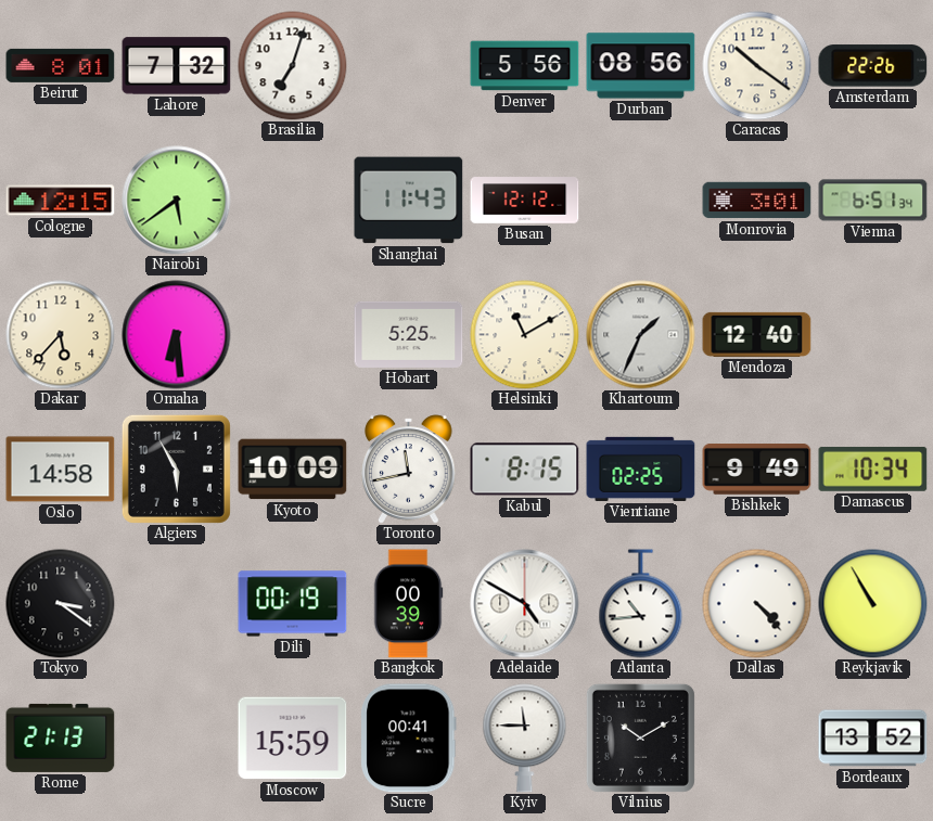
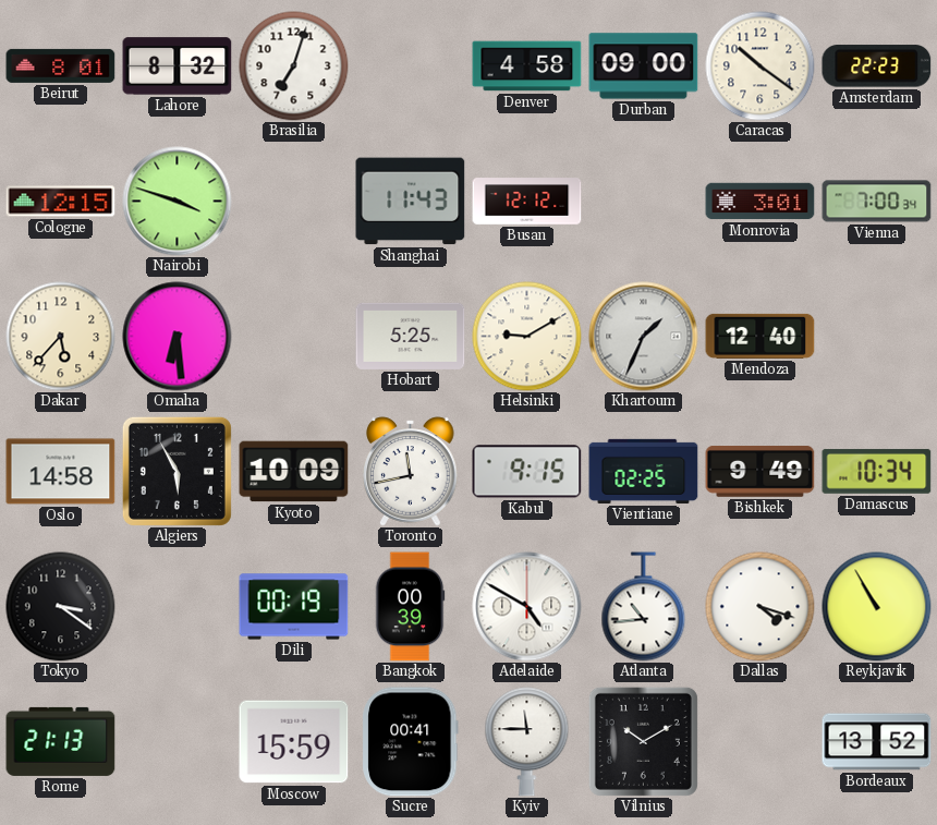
Lahore: 7:32 -> 8:32 (178, 66)
Denver: 5:56 -> 4:58 (527, 66)
Durban: 08:56 -> 09:00 (644, 66)
Amsterdam: 22:26 -> 22:23 (877, 66)
Nairobi: 5:39 -> 3:48 (178, 202)
Vienna: 6:51 -> 7:00 (877, 202)
Helsinki: 11:10 -> 9:10 (527, 337)
Kabul: 8:15 -> 9:15 (527, 472)
Dallas: 4:23 -> 4:18 (760, 607)
